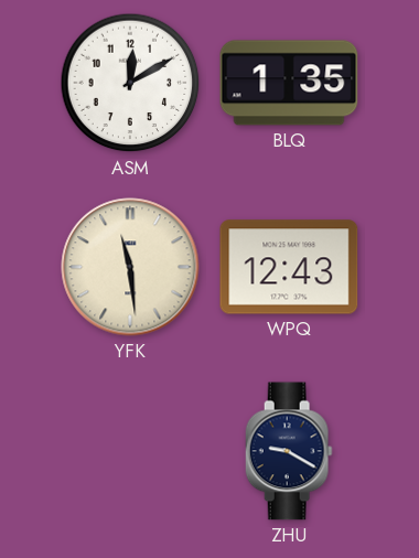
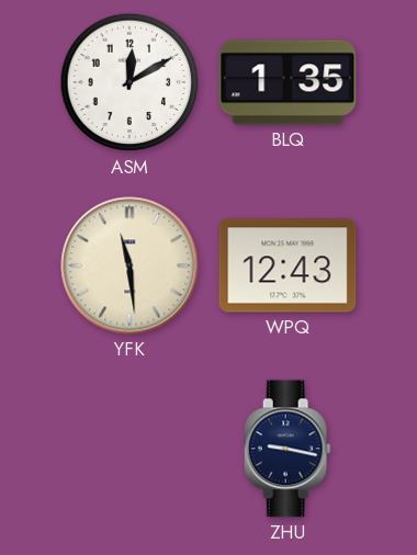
ZHU: 9:20 -> 9:17 (288, 449)
